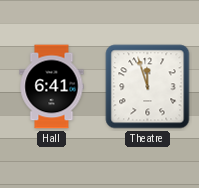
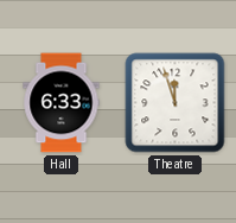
Hall: 6:41 -> 6:33 (62, 103)
